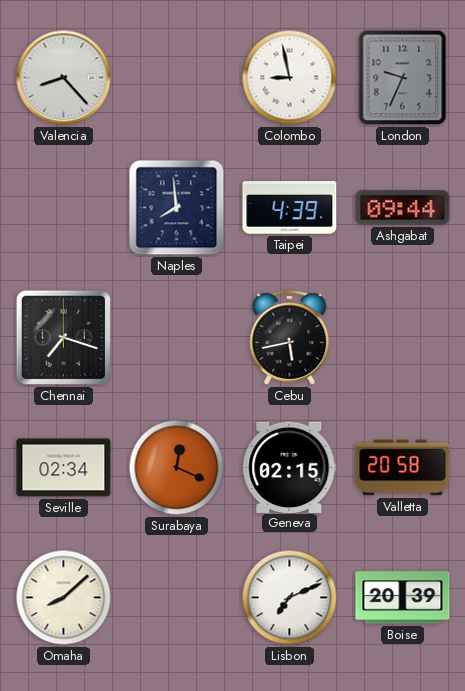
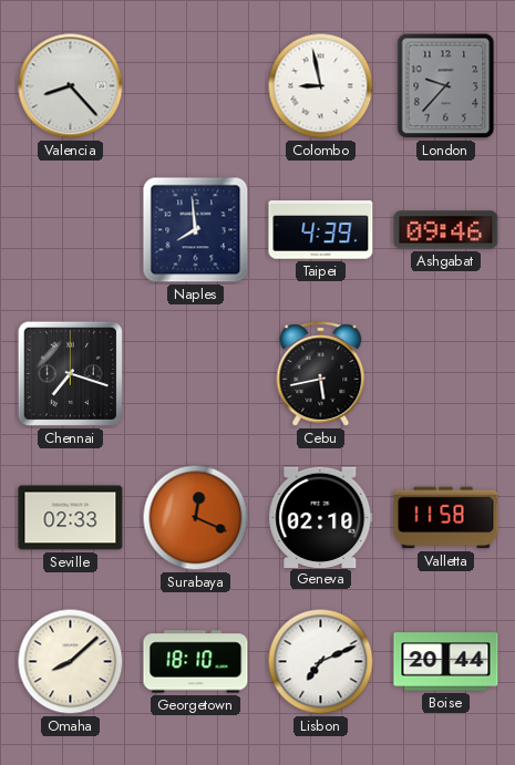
London: 9:34 -> 9:37 (446, 86)
Ashgabat: 09:44 -> 09:46 (446, 230)
Seville: 02:34 -> 02:33 (71, 518)
Geneva: 02:15 -> 02:10 (321, 517)
Valletta: 20:58 -> 11:58 (446, 518)
Georgetown: none -> 18:10 (196, 662)
Boise: 20:39 -> 20:44 (446, 662)
